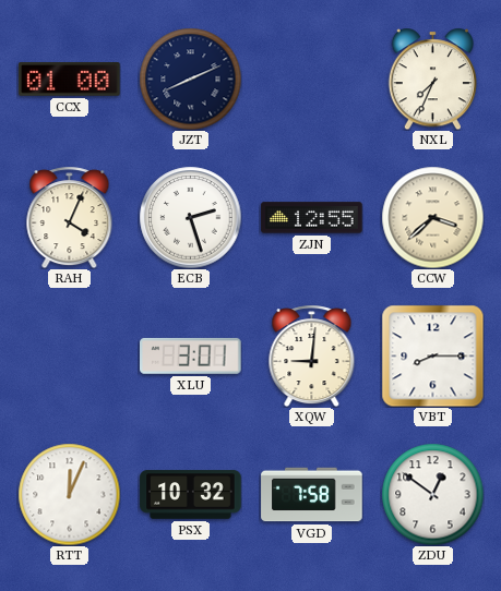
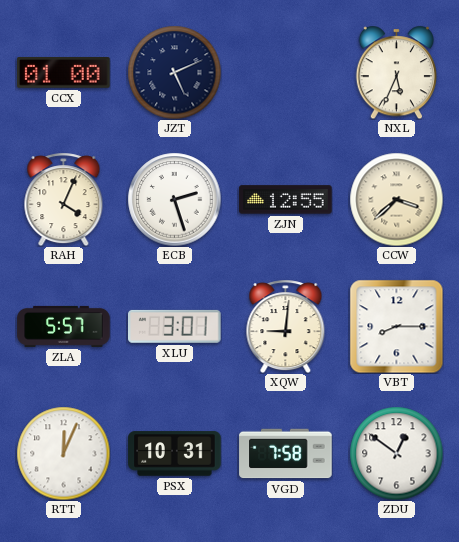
JZT: 8:11 -> 5:11 (174, 72)
NXL: 7:34 -> 5:34 (396, 72)
ZLA: none -> 5:57 (64, 326)
PSX: 10:32 -> 10:31 (175, 454)
